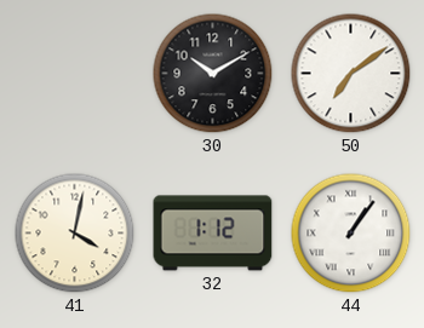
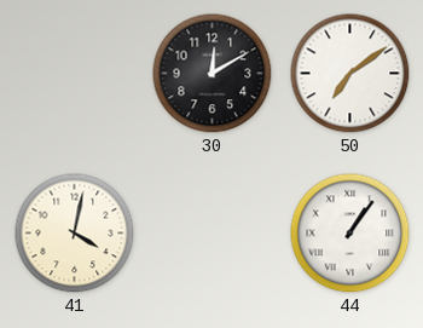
30: 10:10 -> 12:10 (213, 74)
32: 1:12 -> none (213, 234)
